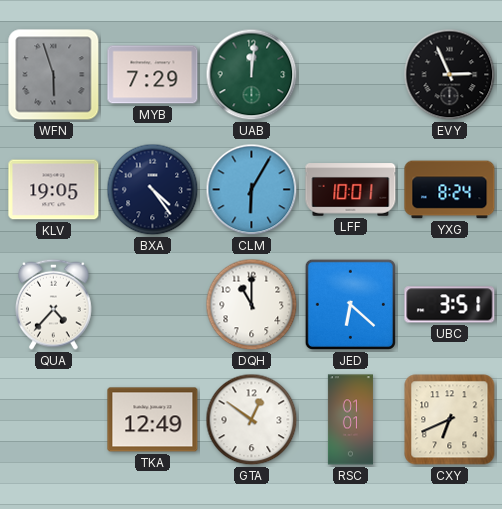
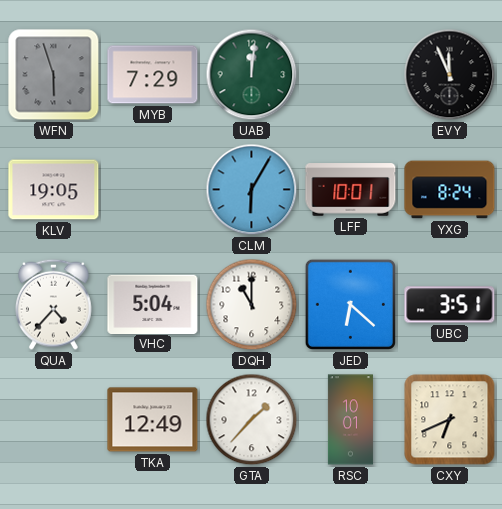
EVY: 2:56 -> 11:56 (450, 75)
BXA: 4:24 -> none (153, 190)
VHC: none -> 5:04 (153, 304)
GTA: 12:51 -> 1:37 (252, 420)
RSC: 01:01 -> 10:01 (350, 420)
